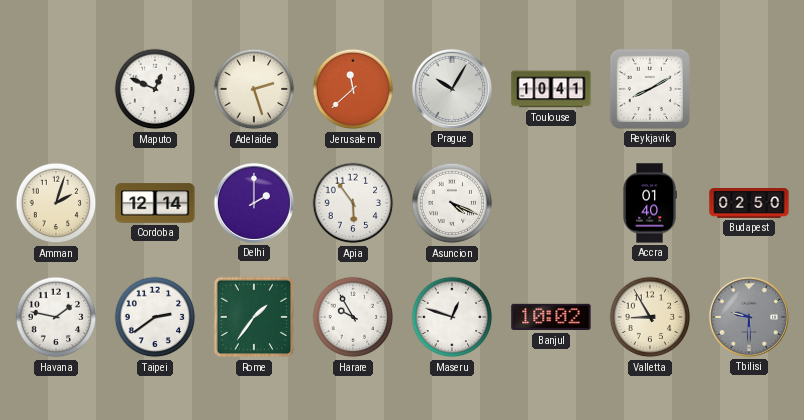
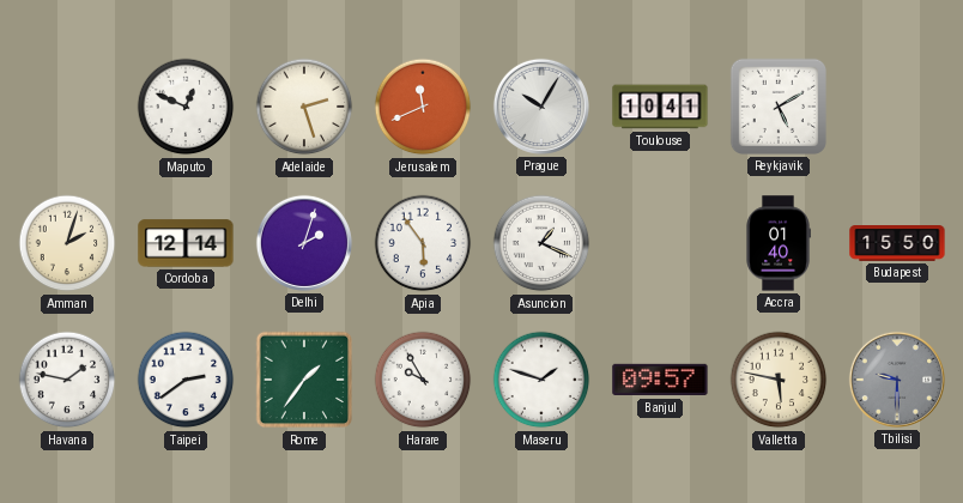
Jerusalem: 11:38 -> 11:41 (423, 107)
Reykjavik: 8:10 -> 5:10 (779, 107)
Delhi: 2:00 -> 2:03 (304, 243)
Asuncion: 4:19 -> 1:19 (541, 243)
Budapest: 02:50 -> 15:50 (897, 244)
Maseru: 12:48 -> 1:48 (541, 380)
Banjul: 10:02 -> 09:57 (660, 380)
Valletta: 8:55 -> 5:47 (779, 380)
